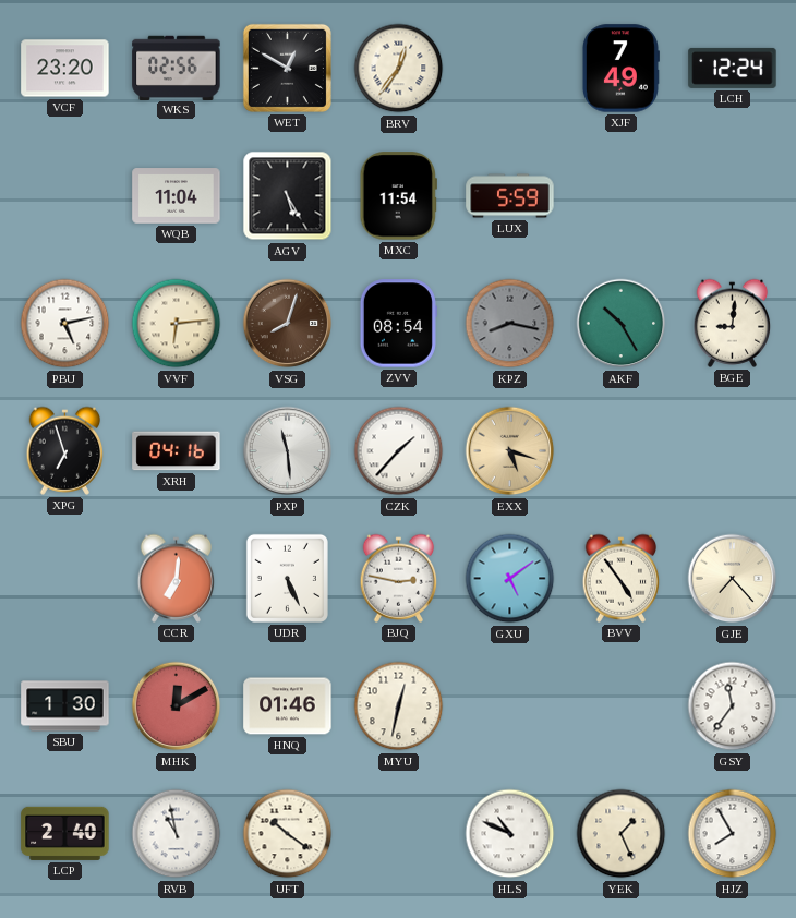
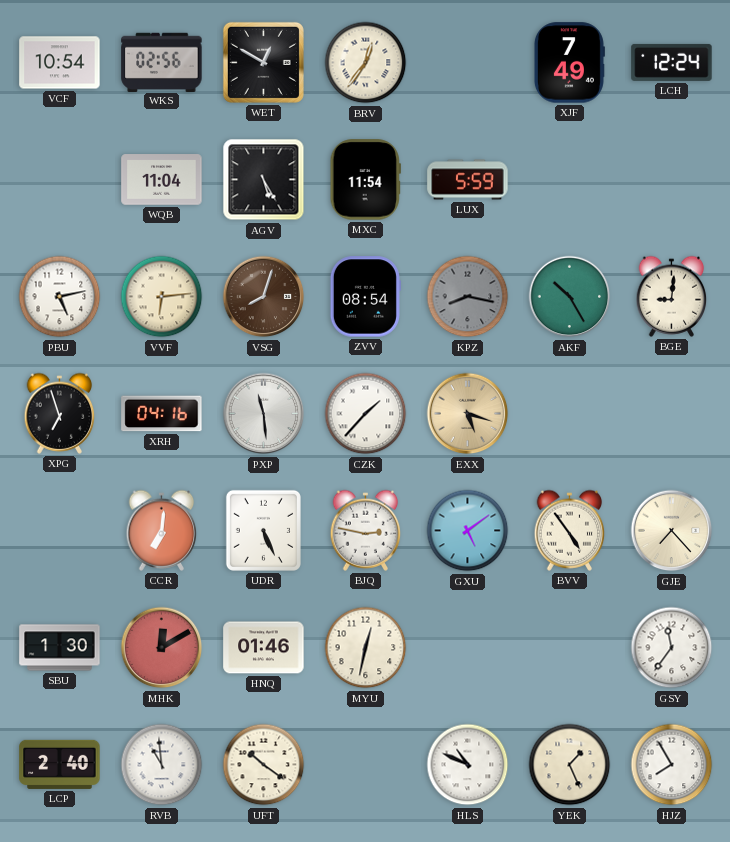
VCF: 23:20 -> 10:54 (60, 63)
RVB: 10:58 -> 10:59 (162, 765)
